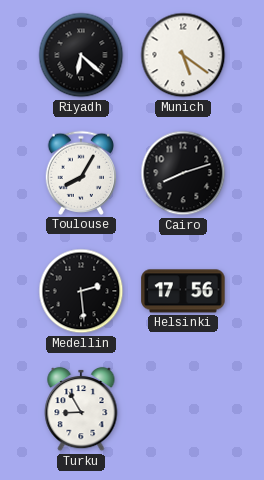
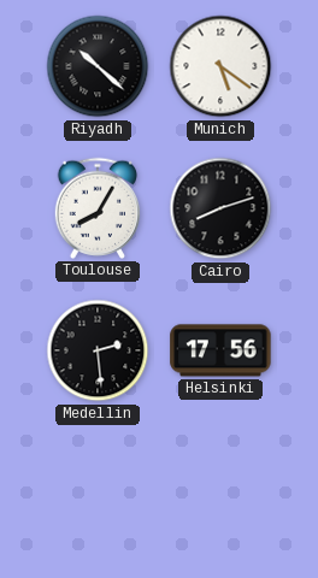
Riyadh: 6:22 -> 10:22 (98, 66)
Turku: 8:55 -> none (81, 409)
